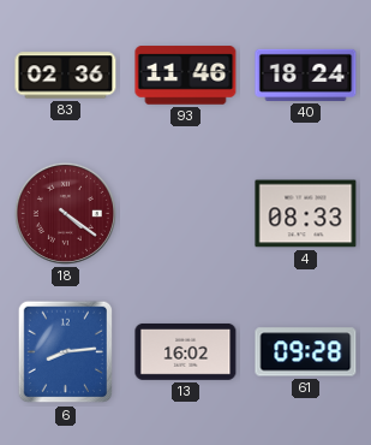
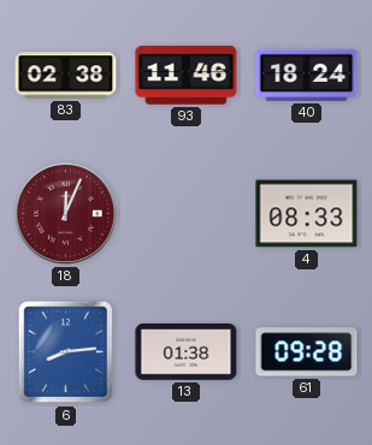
83: 02:36 -> 02:38 (66, 76)
18: 4:21 -> 12:04 (65, 213)
13: 16:02 -> 01:38 (187, 351)
